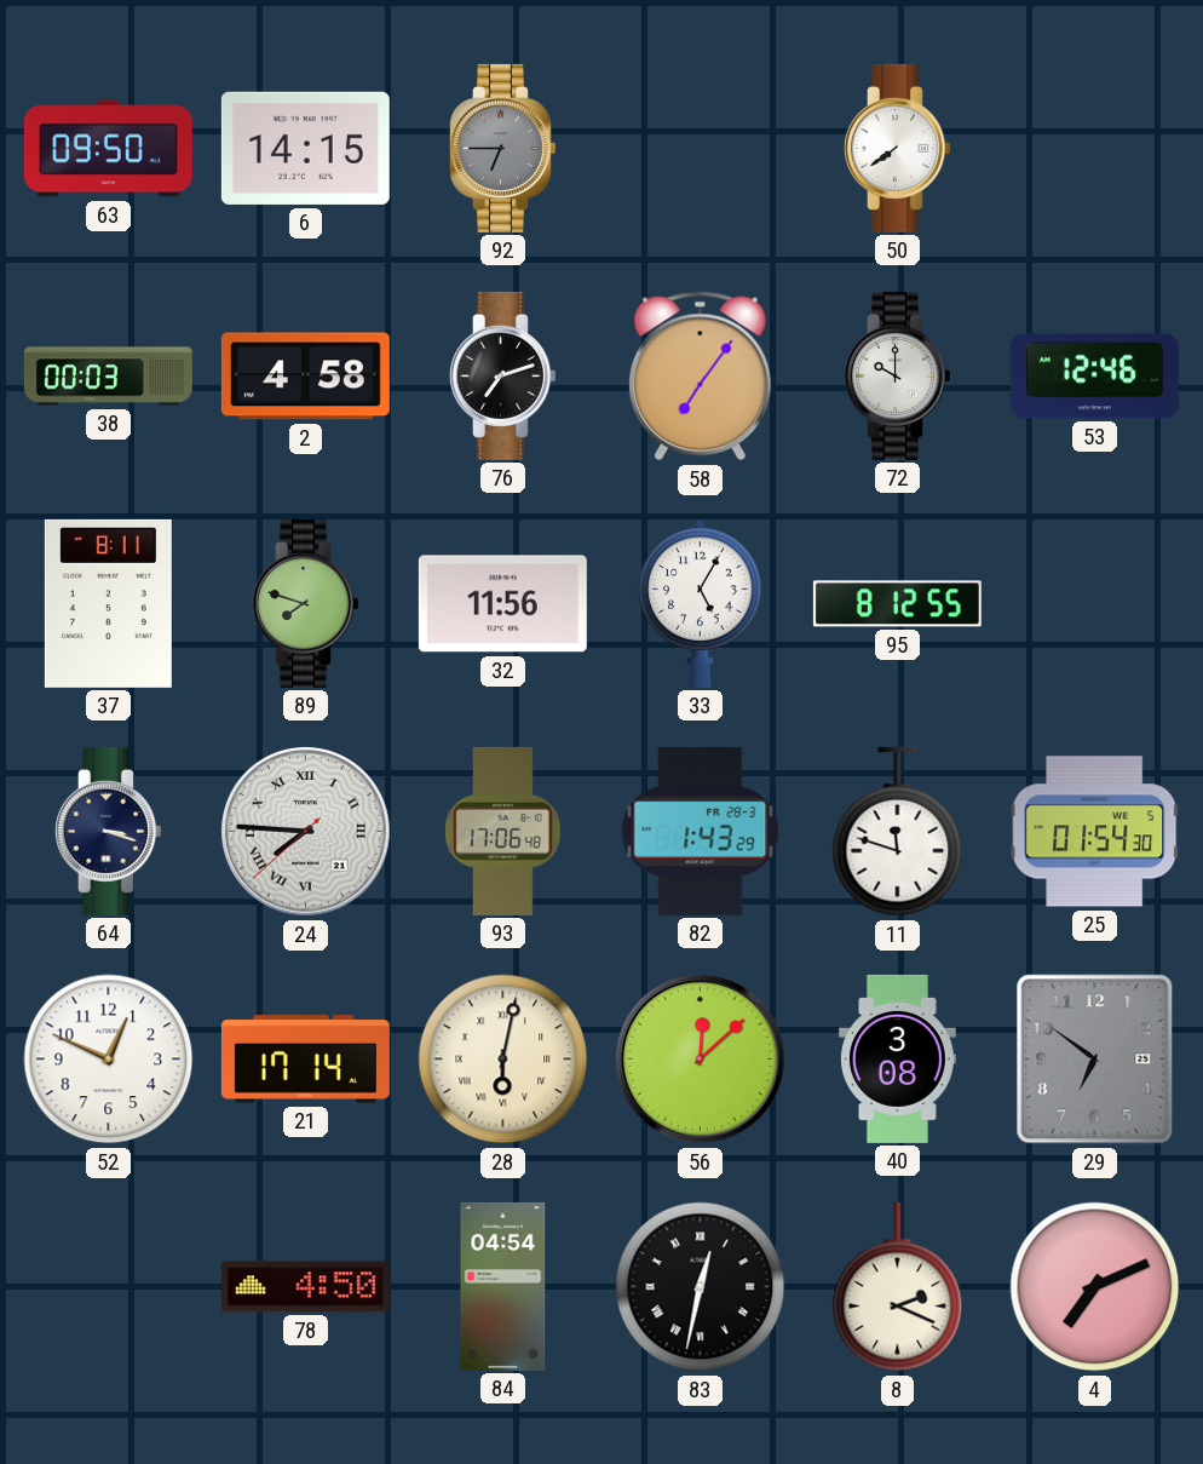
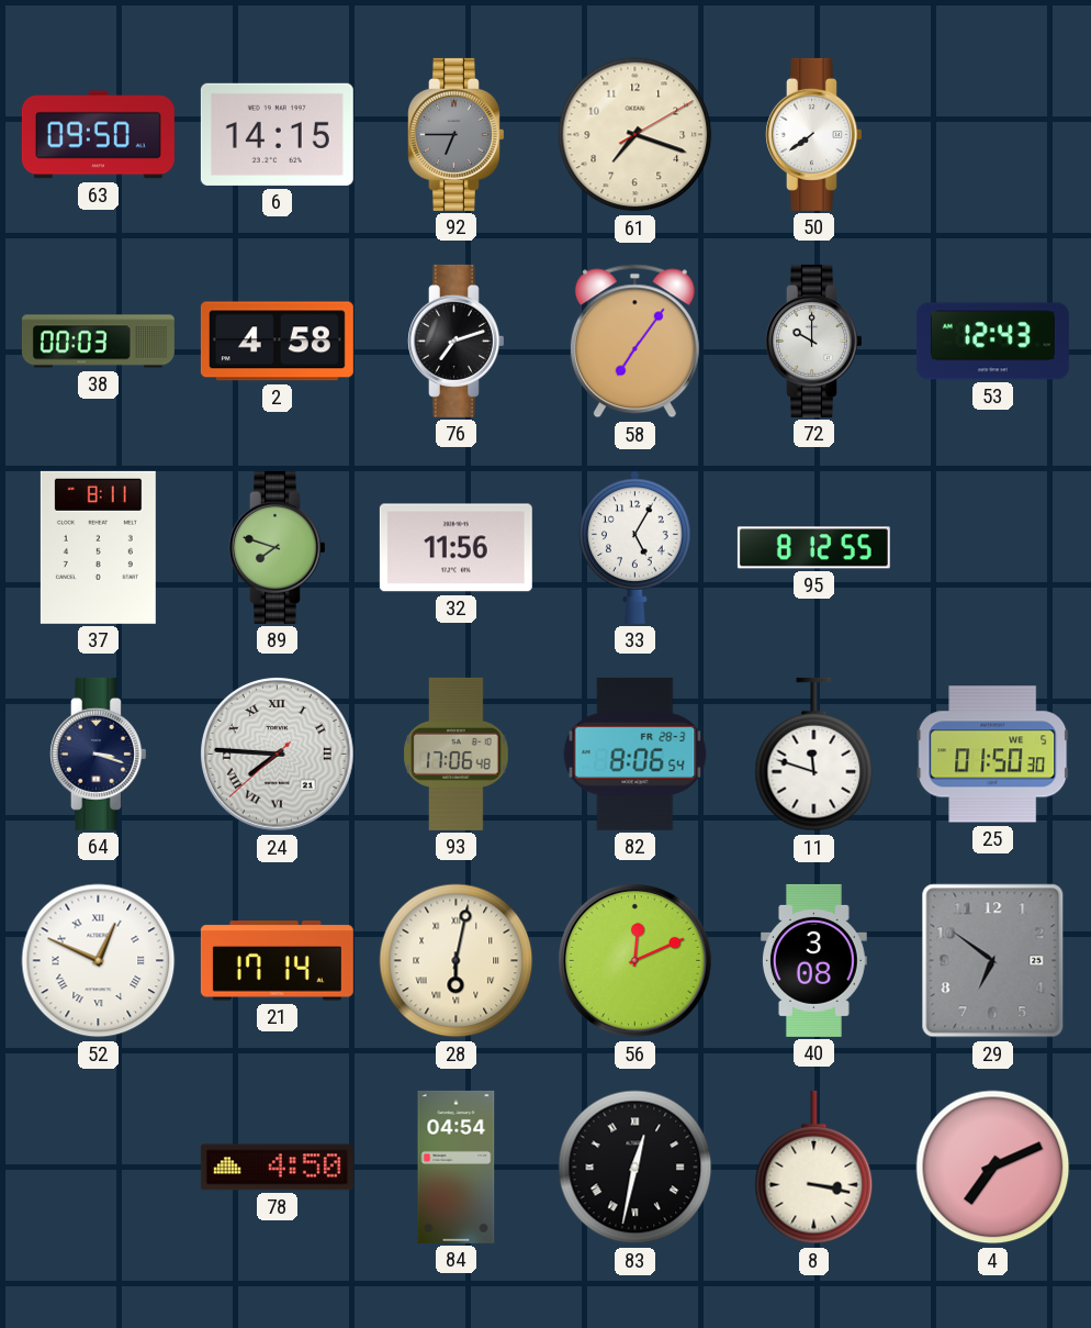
61: none -> 7:18 (636, 135)
53: 12:46 -> 12:43 (992, 342)
82: 1:43 -> 8:06 (636, 754)
25: 01:54 -> 01:50 (993, 755)
52 numerals: Arabic -> Roman (99, 961)
56: 12:08 -> 12:11 (636, 961)
8: 2:19 -> 3:17 (814, 1168)
